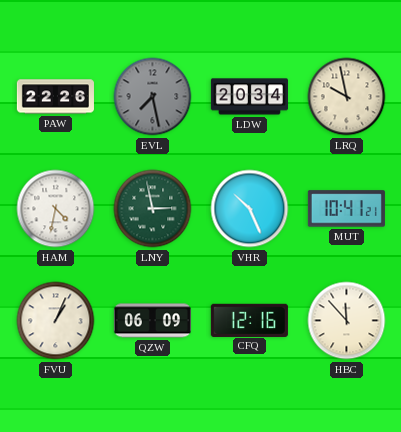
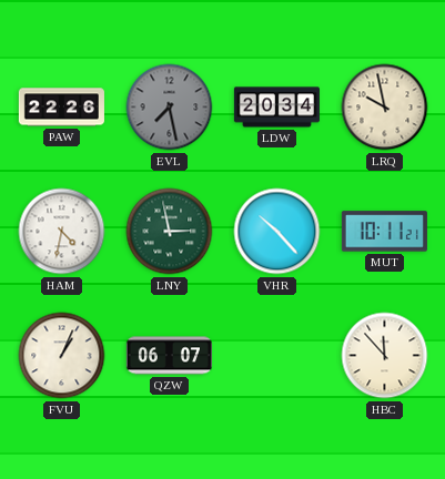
VHR: 10:26 -> 10:23 (277, 232)
MUT: 10:41 -> 10:11 (384, 232)
QZW: 06:09 -> 06:07 (169, 356)
CFQ: 12:16 -> none (249, 320)
